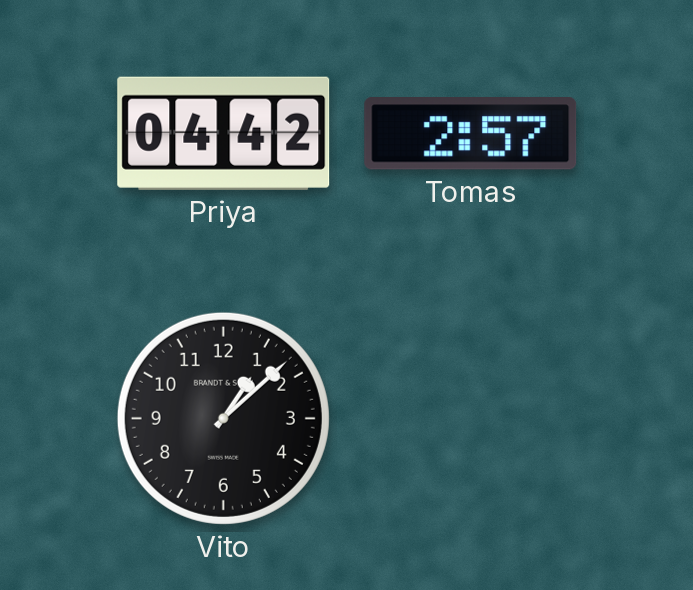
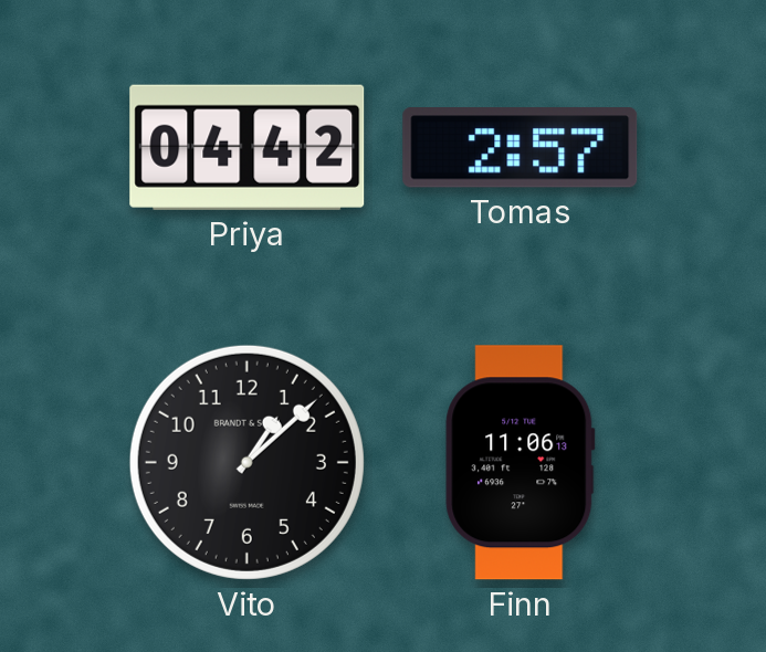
Finn: none -> 11:06 (521, 463)
